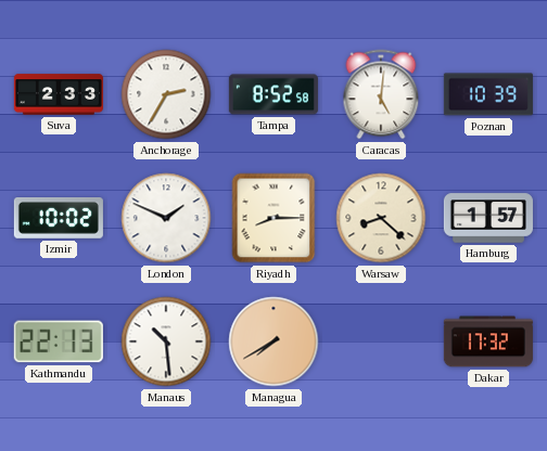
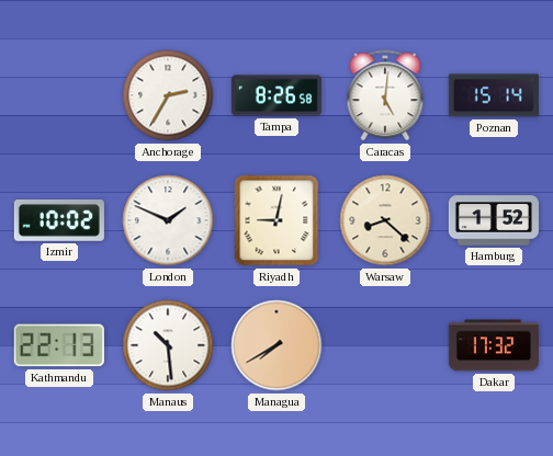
Suva: 2:33 -> none (59, 94)
Tampa: 8:52 -> 8:26 (276, 95)
Poznan: 10:39 -> 15:14 (494, 95)
Riyadh: 8:15 -> 9:02 (276, 220)
Hamburg: 1:57 -> 1:52 (494, 220)
